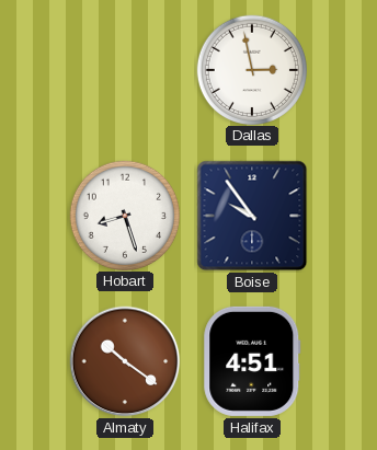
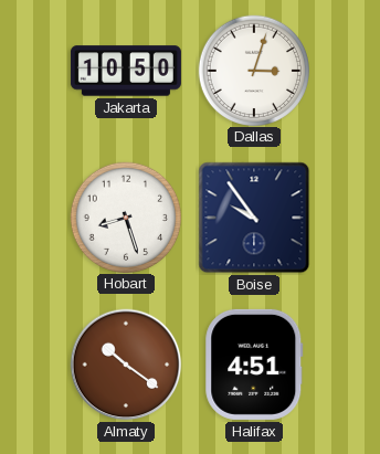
Jakarta: none -> 10:50 (126, 71)
Dallas: 2:58 -> 3:03 (253, 70)
